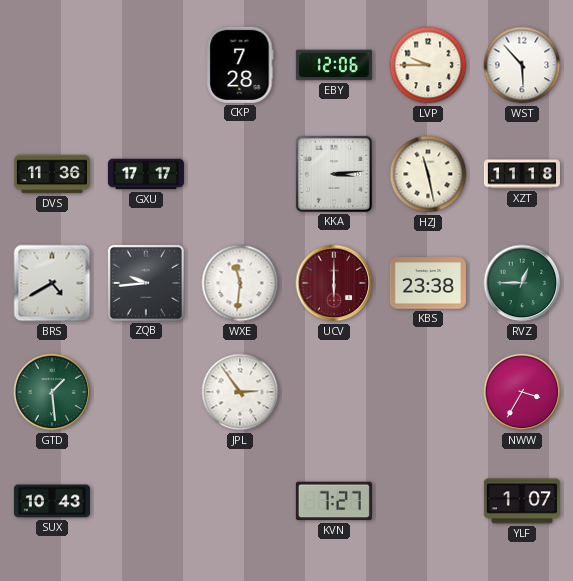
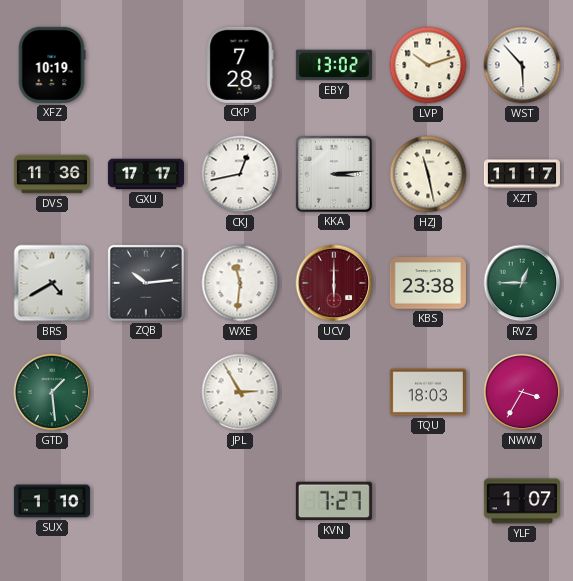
XFZ: none -> 10:19 (52, 65)
EBY: 12:06 -> 13:02 (334, 65)
LVP: 9:45 -> 10:12 (428, 65)
CKJ: none -> 12:43 (240, 174)
XZT: 11:18 -> 11:17 (522, 174)
ZQB: 9:44 -> 10:14 (146, 283)
JPL: 2:54 -> 2:55 (240, 392)
TQU: none -> 18:03 (428, 392)
SUX: 10:43 -> 1:10 (52, 501)
